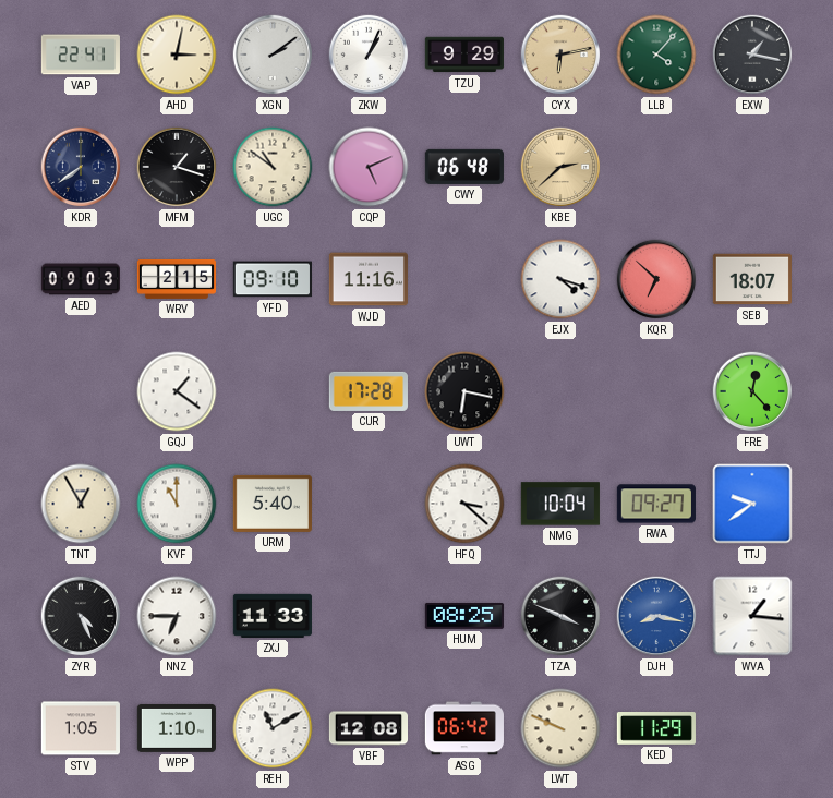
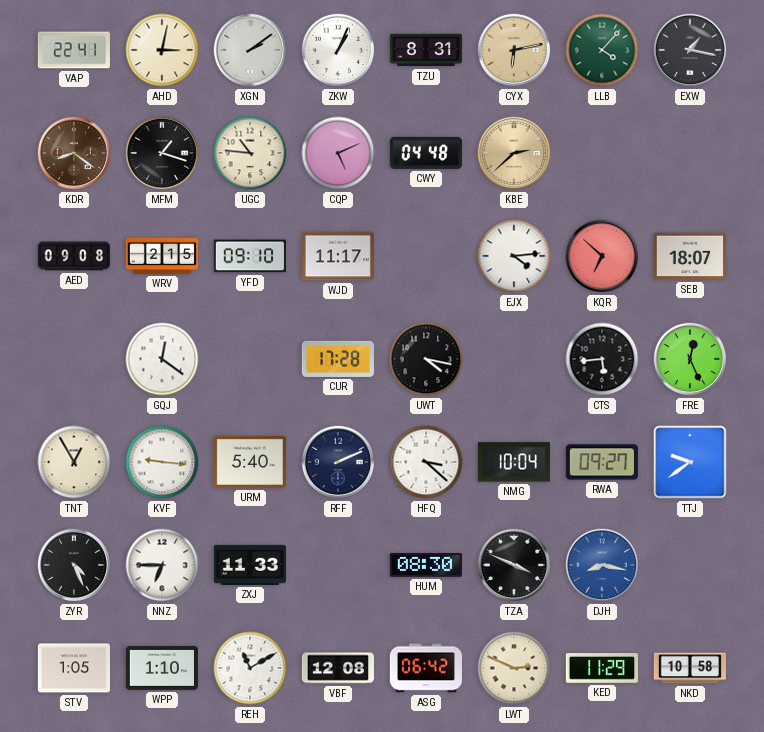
TZU: 9:29 -> 8:31 (426, 50)
KDR: 7:39 -> 8:21 (74, 153)
KDR dial: navy -> brown (74, 153)
UGC: 10:51 -> 10:46 (250, 153)
CWY: 06:48 -> 04:48 (426, 153)
AED: 09:03 -> 09:08 (73, 256)
WJD: 11:16 -> 11:17 (338, 256)
EJX: 4:18 -> 4:14 (514, 256)
GQJ: 1:21 -> 12:21 (162, 359)
UWT: 6:17 -> 4:17 (426, 359)
CTS: none -> 5:44 (602, 359)
FRE: 12:23 -> 12:26 (690, 359)
KVF: 11:00 -> 9:16 (162, 462)
RFF: none -> 2:11 (338, 462)
HUM: 08:25 -> 08:30 (426, 565)
WVA: 1:16 -> none (752, 616)
LWT: 9:49 -> 2:49 (514, 668)
NKD: none -> 10:58 (690, 668)
